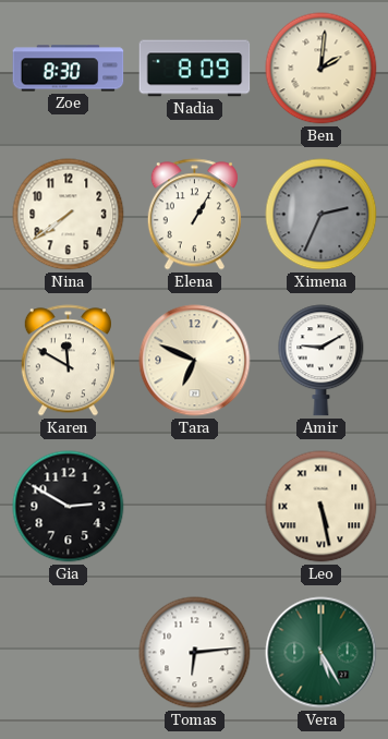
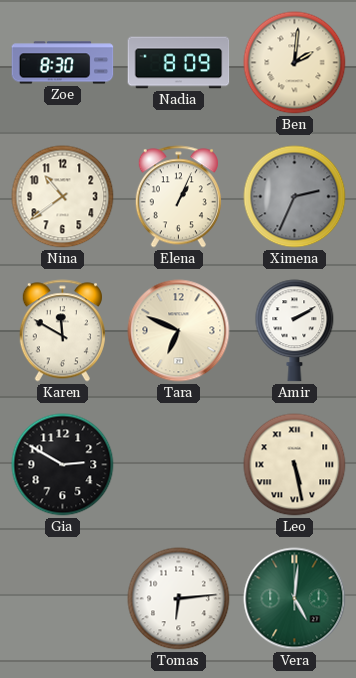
Nina: 7:39 -> 10:39 (63, 197)
Elena: 1:05 -> 1:04 (178, 197)
Amir: 9:10 -> 2:10 (295, 331)
Vera: 5:25 -> 5:01 (295, 599)
